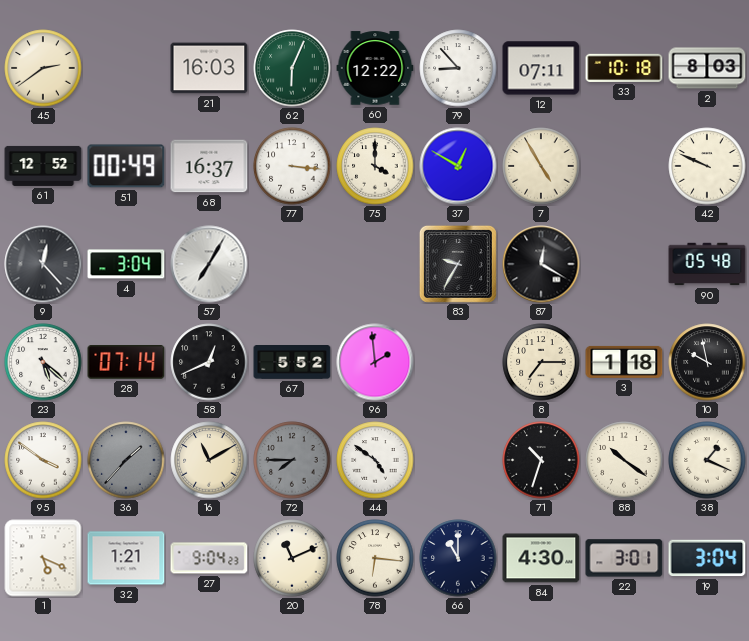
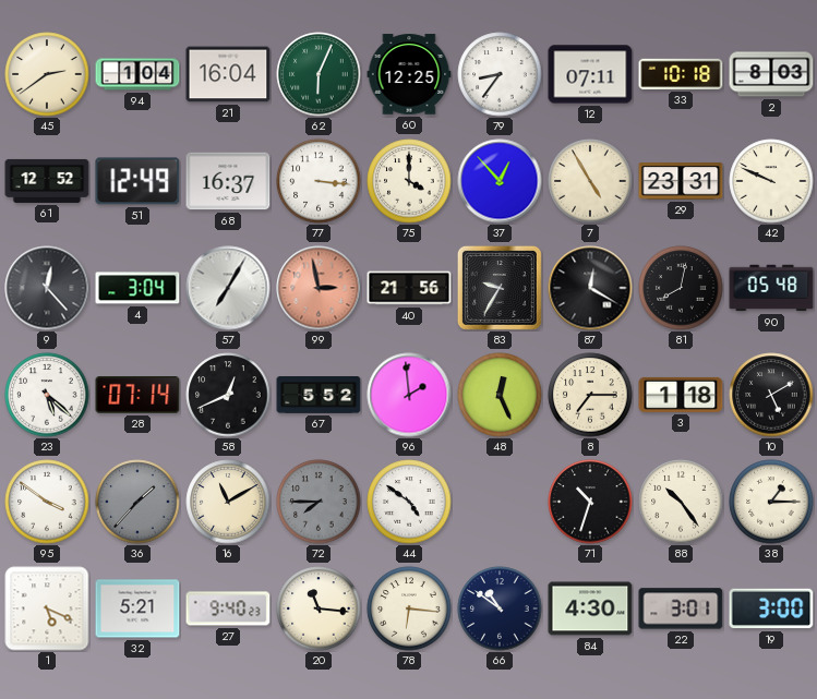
94: none -> 1:04 (137, 74)
21: 16:03 -> 16:04 (228, 74)
60: 12:22 -> 12:25 (409, 74)
79: 8:53 -> 8:36 (500, 74)
51: 00:49 -> 12:49 (137, 181)
37: 12:50 -> 12:53 (500, 181)
29: none -> 23:31 (681, 181)
99: none -> 2:58 (319, 288)
40: none -> 21:56 (409, 288)
81: none -> 8:02 (681, 288)
48: none -> 12:26 (500, 395)
10: 9:58 -> 5:10 (771, 395)
88: 10:21 -> 10:24 (681, 502)
38: 1:19 -> 1:15 (771, 502)
32: 1:21 -> 5:21 (137, 608)
27: 9:04 -> 9:40 (228, 608)
20: 11:11 -> 11:16 (319, 608)
66: 11:00 -> 10:51 (500, 608)
19: 3:04 -> 3:00 (771, 608)
